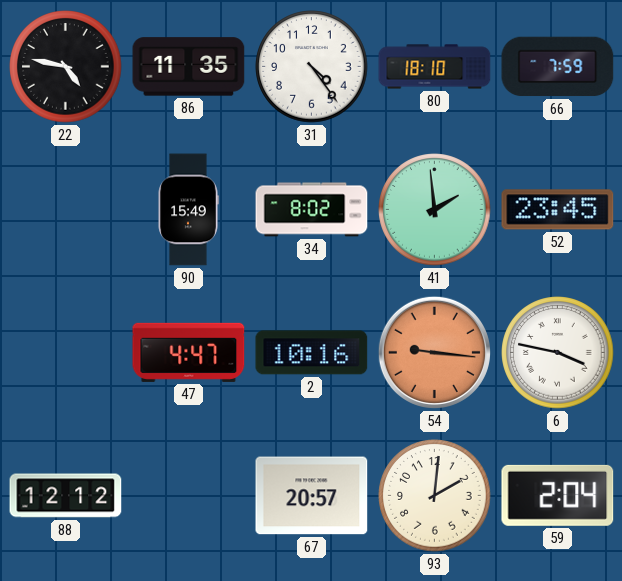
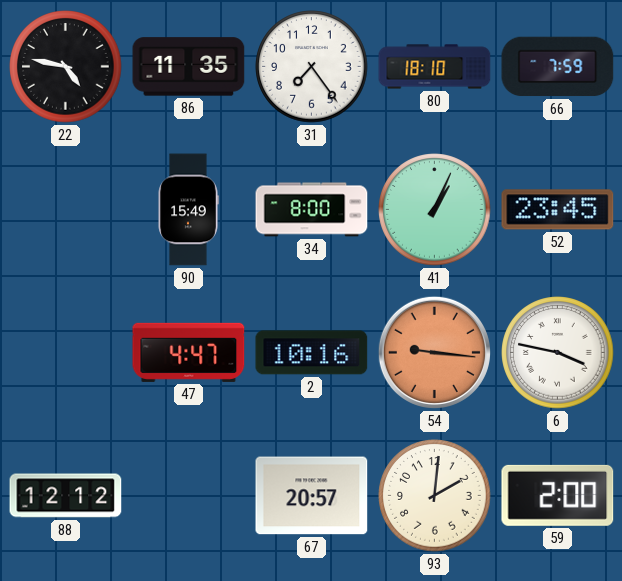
31: 4:24 -> 7:24 (312, 67)
34: 8:02 -> 8:00 (312, 210)
41: 1:59 -> 1:04 (435, 210)
59: 2:04 -> 2:00 (558, 495)
